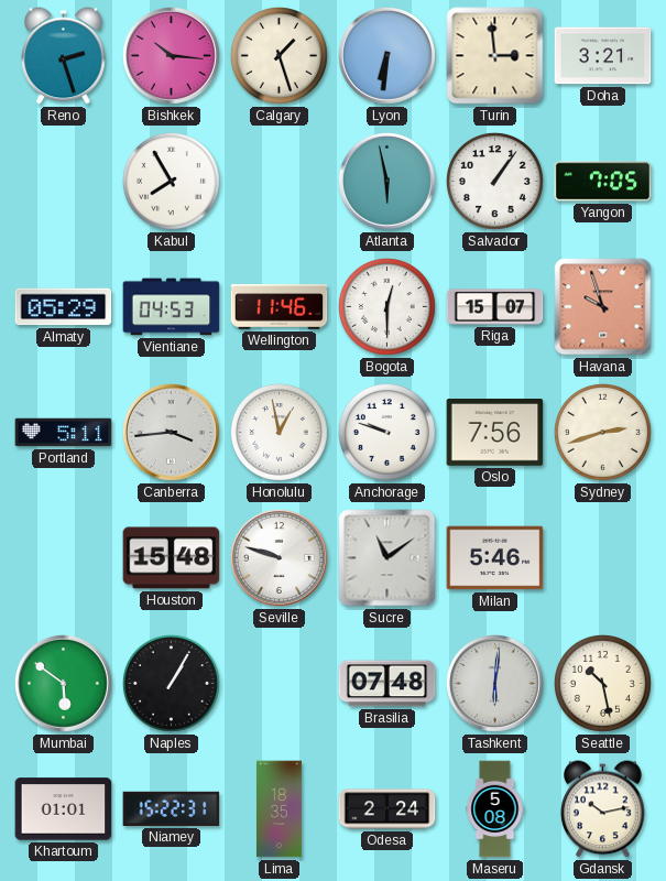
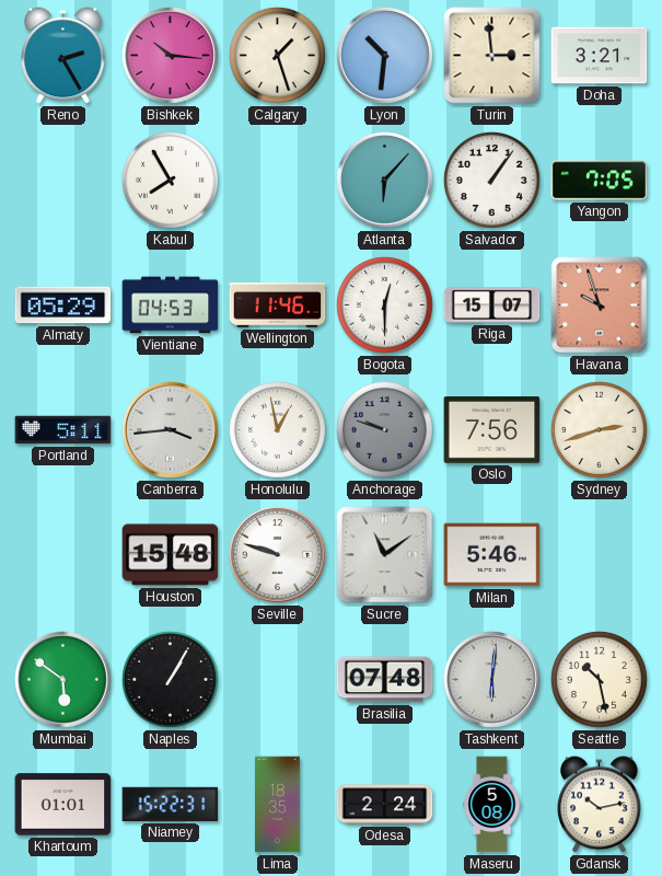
Reno: 2:27 -> 2:25 (63, 56)
Lyon: 6:31 -> 10:31 (384, 55)
Atlanta: 5:58 -> 6:07 (384, 180)
Anchorage dial: white -> grey (384, 429)
